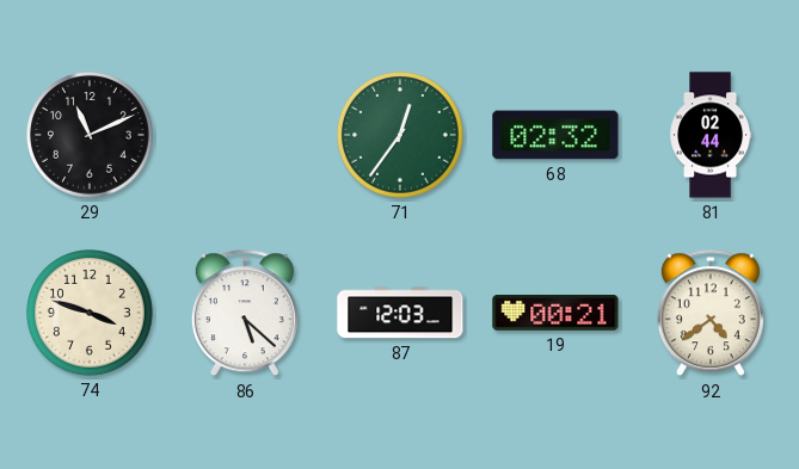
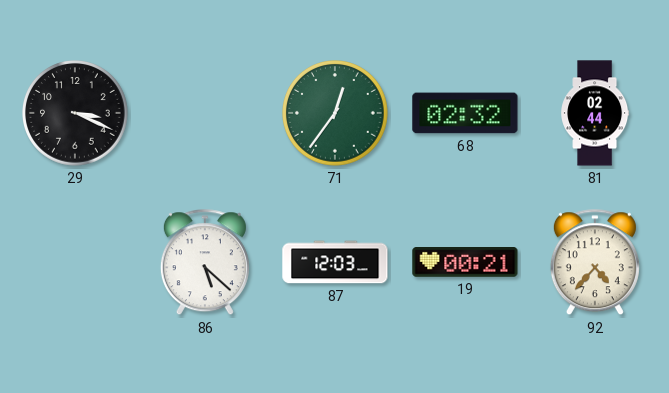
29: 11:11 -> 3:19 (76, 114)
74: 3:48 -> none (91, 314)
92: 4:39 -> 4:37 (595, 263)
